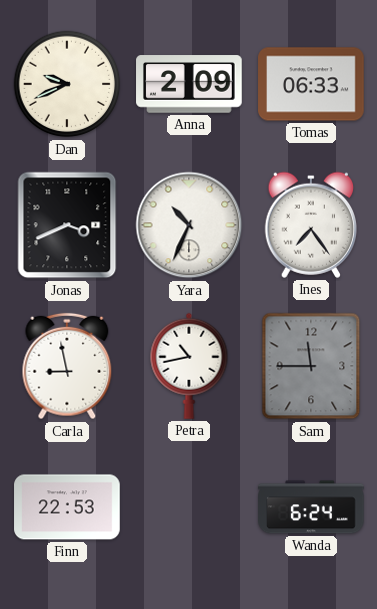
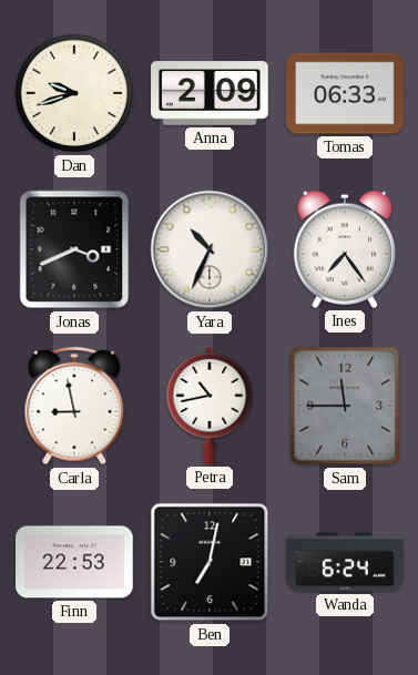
Dan: 9:41 -> 9:42 (74, 93)
Ben: none -> 7:02 (210, 562)
